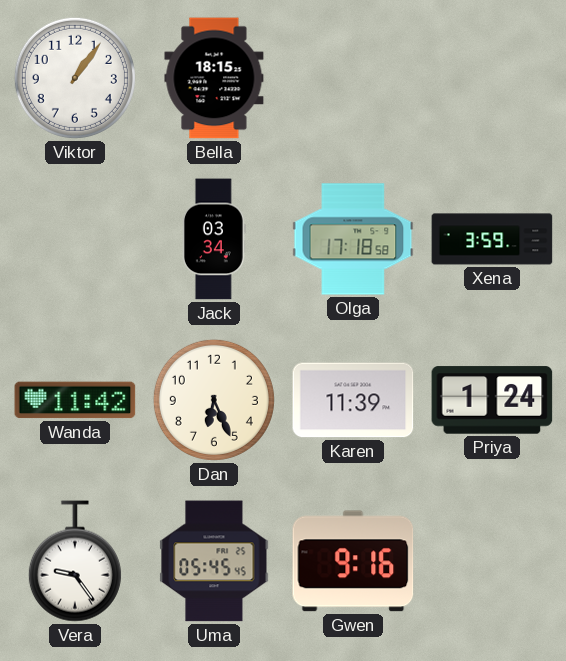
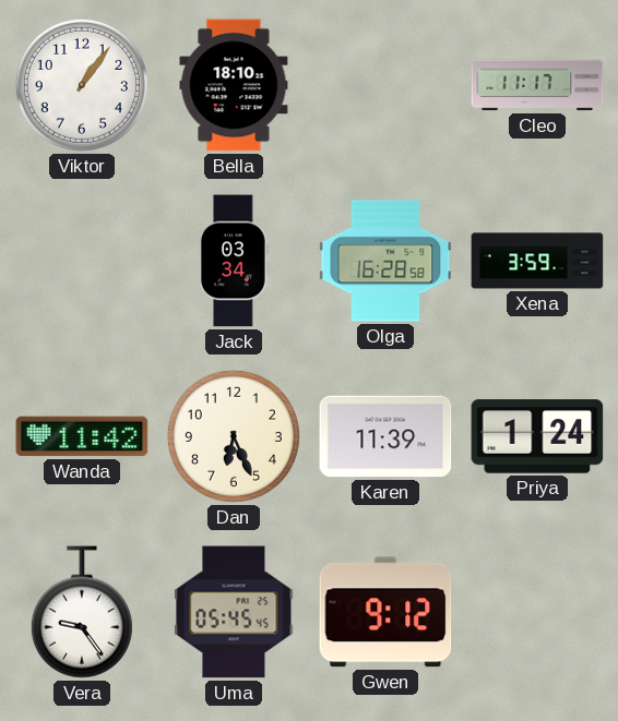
Bella: 18:15 -> 18:10 (234, 85)
Cleo: none -> 11:17 (537, 85)
Olga: 17:18 -> 16:28 (385, 261)
Gwen: 9:16 -> 9:12 (385, 612)
